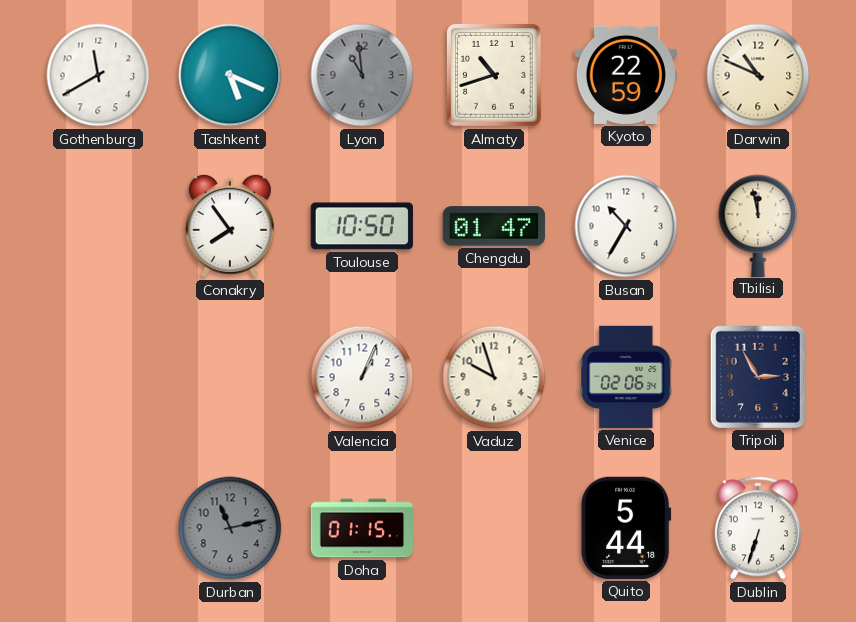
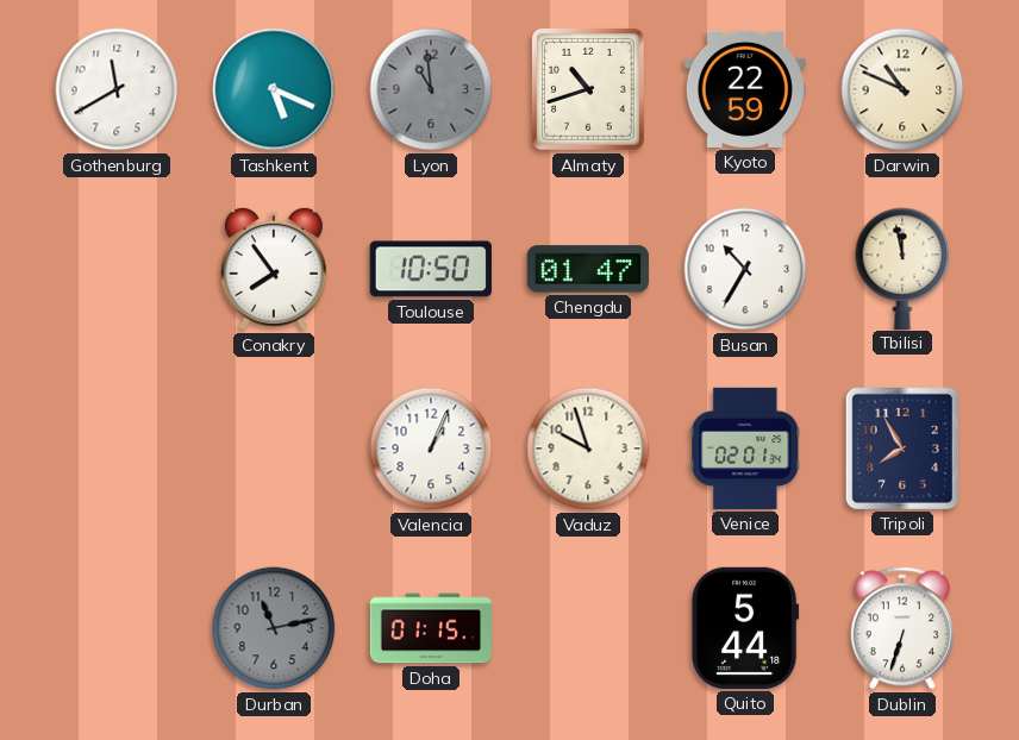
Venice: 02:06 -> 02:01 (745, 449)
Tripoli: 2:55 -> 7:55 (902, 449)
